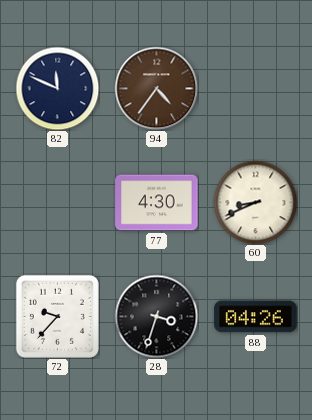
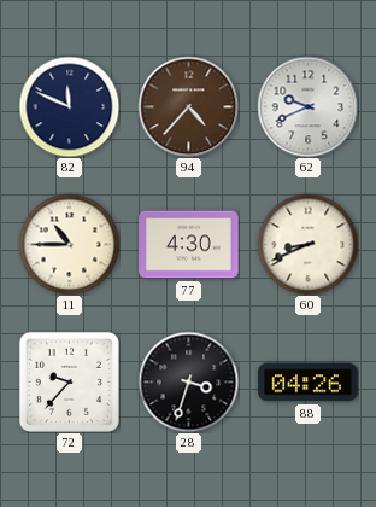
94: 4:36 -> 4:37 (188, 106)
62: none -> 9:41 (307, 106)
11: none -> 10:45 (69, 244)
